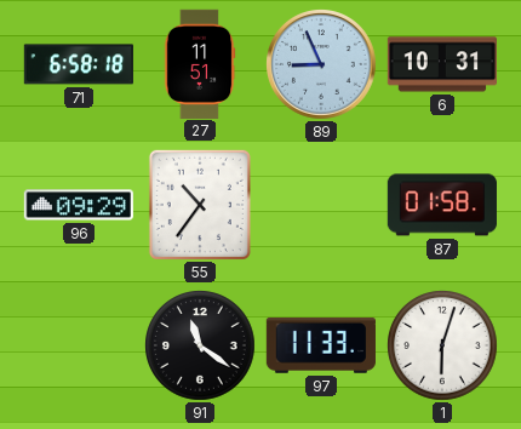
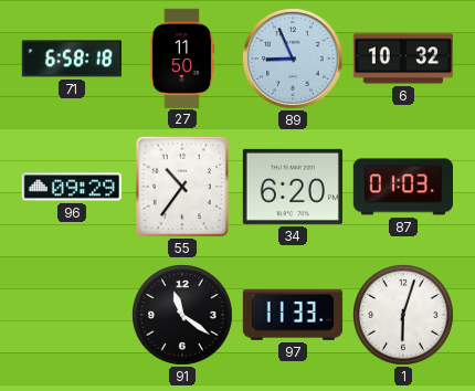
27: 11:51 -> 11:50 (182, 57)
6: 10:31 -> 10:32 (402, 59)
34: none -> 6:20 (293, 187)
87: 01:58 -> 01:03 (403, 187)
